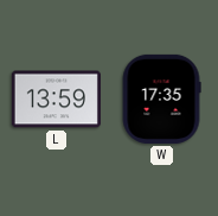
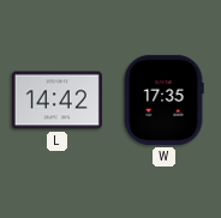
L: 13:59 -> 14:42 (56, 101)
